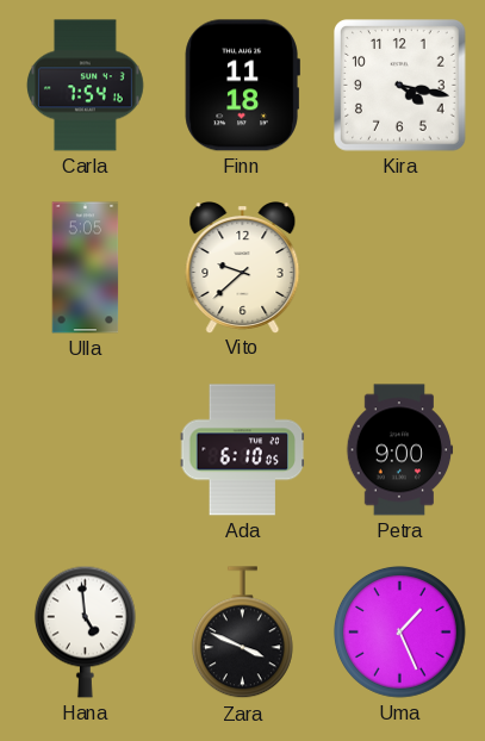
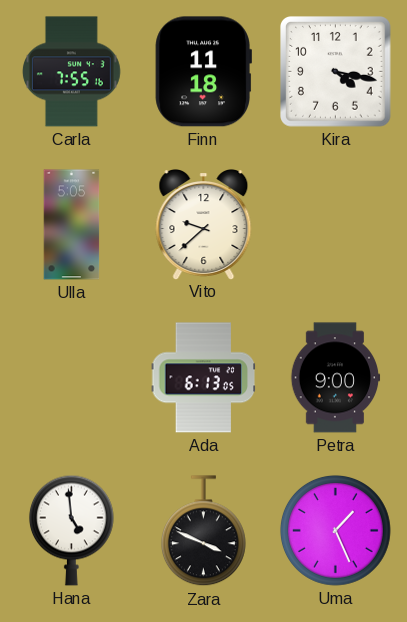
Carla: 7:54 -> 7:55 (71, 72)
Ada: 6:10 -> 6:13 (204, 378)
